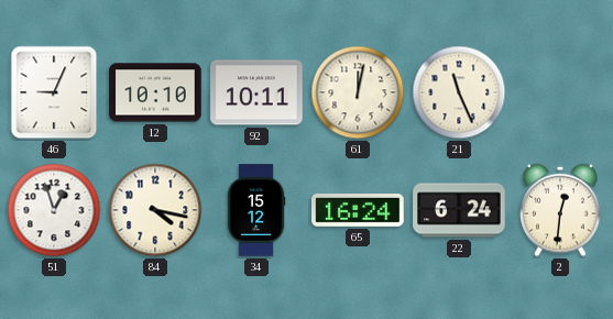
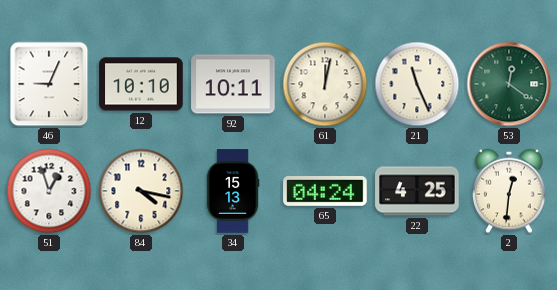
53: none -> 12:21 (509, 84)
34: 15:12 -> 15:13 (233, 191)
65: 16:24 -> 04:24 (325, 192)
22: 6:24 -> 4:25 (417, 191)
